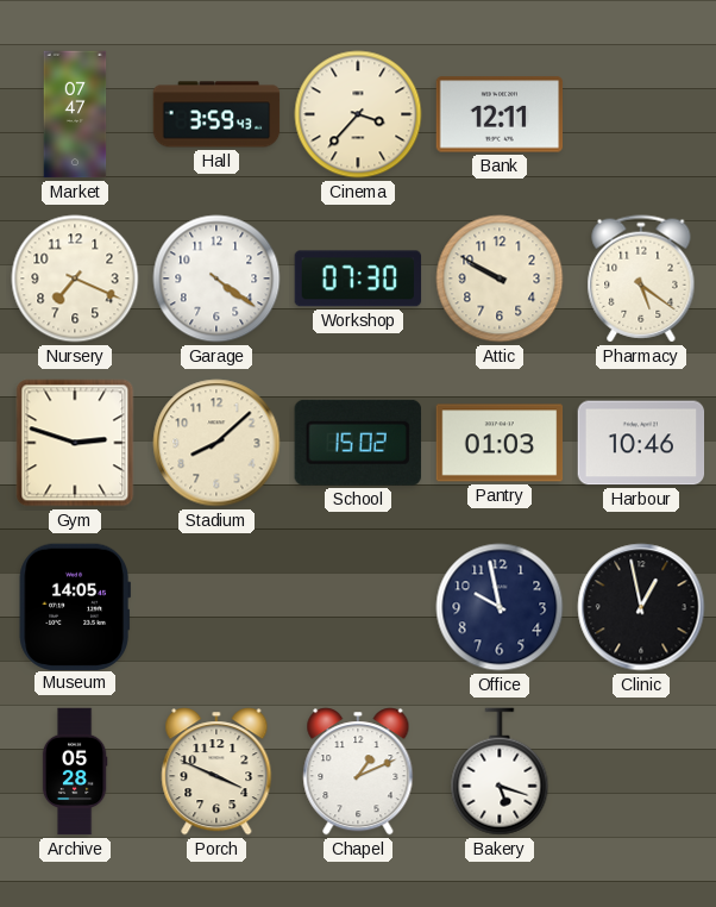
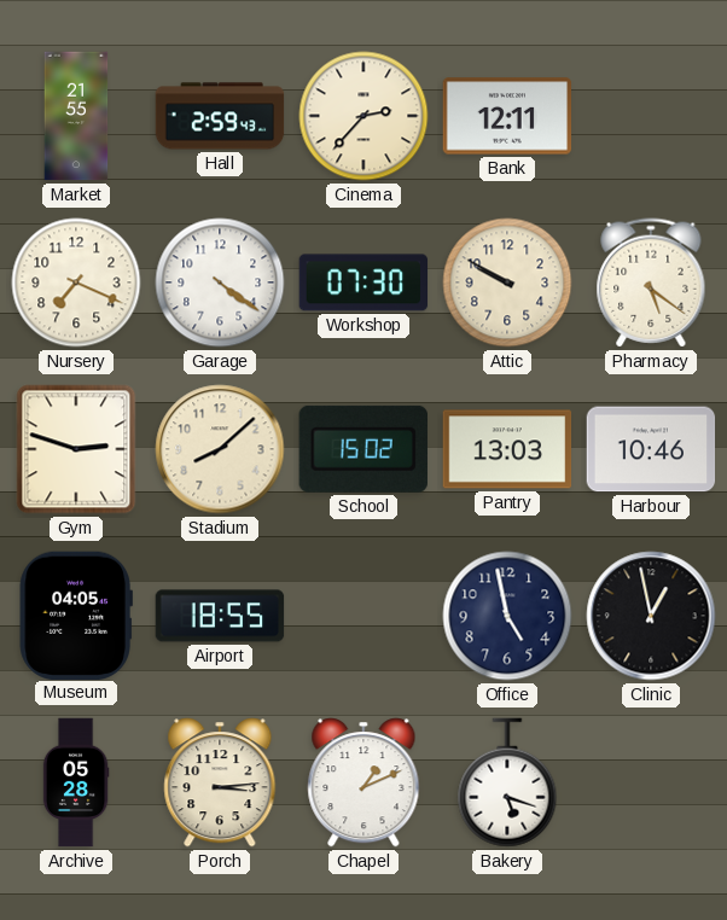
Market: 07:47 -> 21:55 (76, 116)
Hall: 3:59 -> 2:59 (220, 116)
Cinema: 3:37 -> 2:37 (363, 116)
Pantry: 01:03 -> 13:03 (507, 449)
Museum: 14:05 -> 04:05 (76, 615)
Airport: none -> 18:55 (220, 616)
Office: 9:58 -> 4:58 (507, 616)
Porch: 3:49 -> 3:14 (220, 782)
